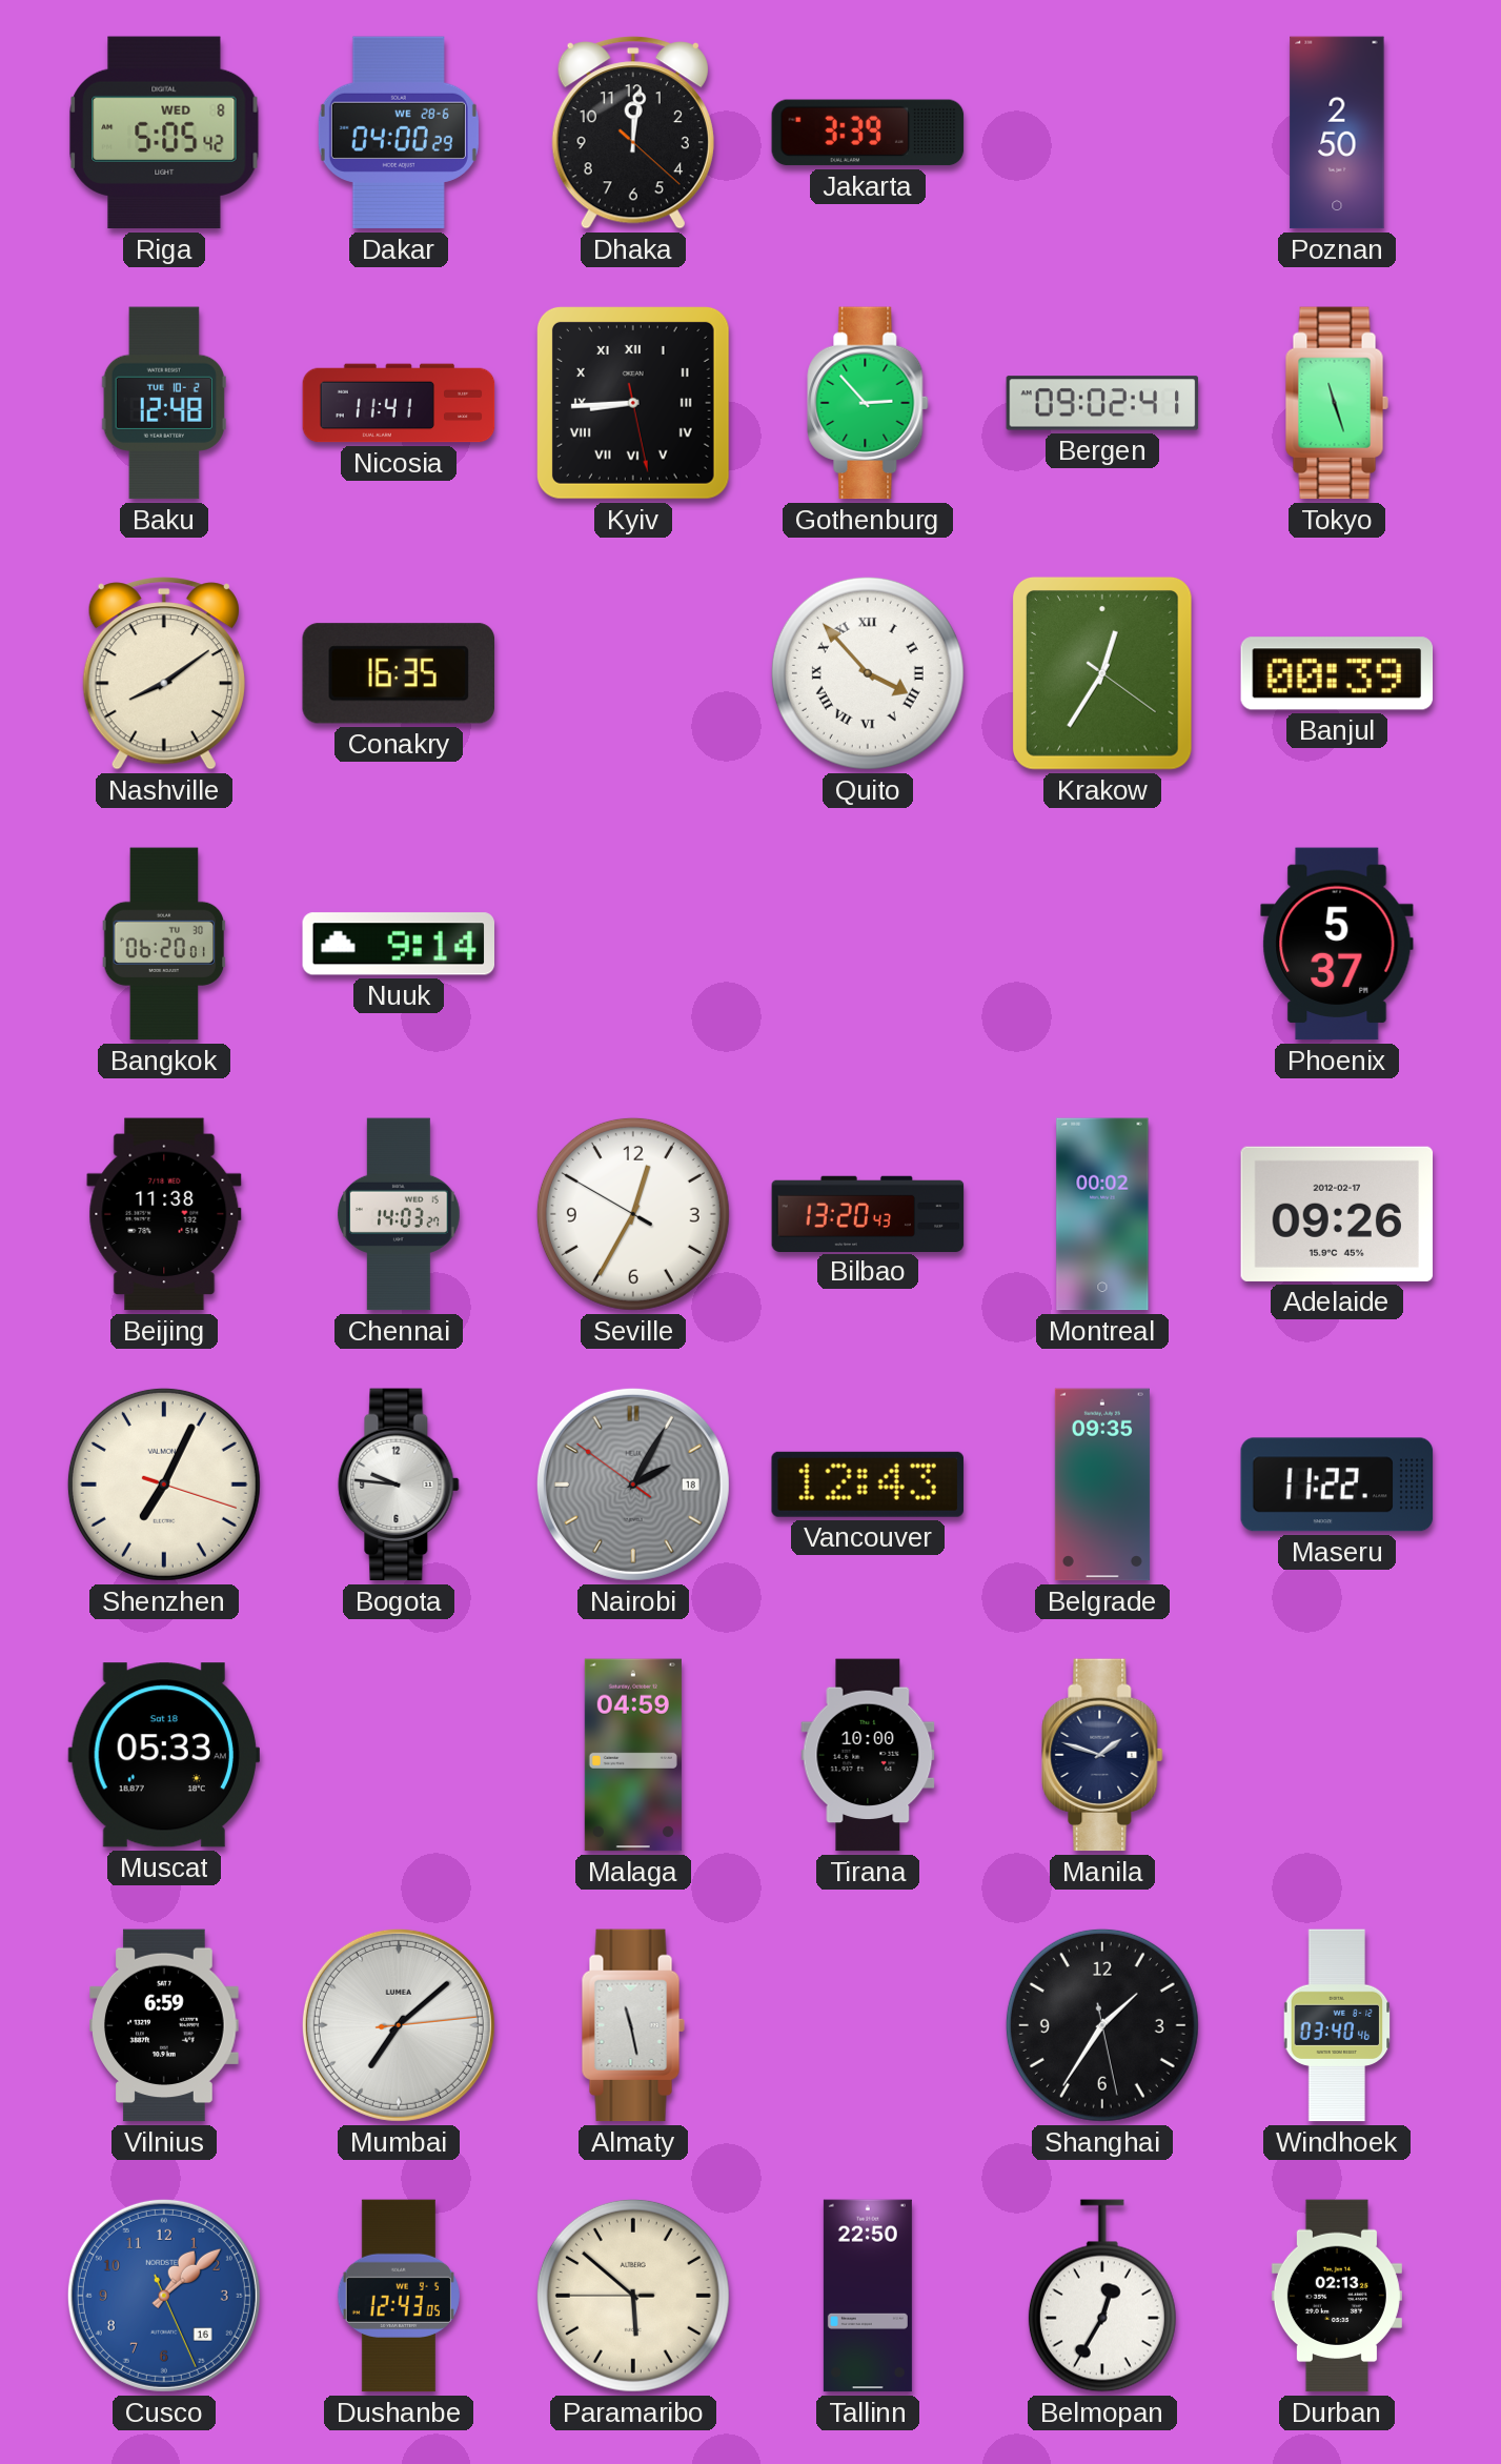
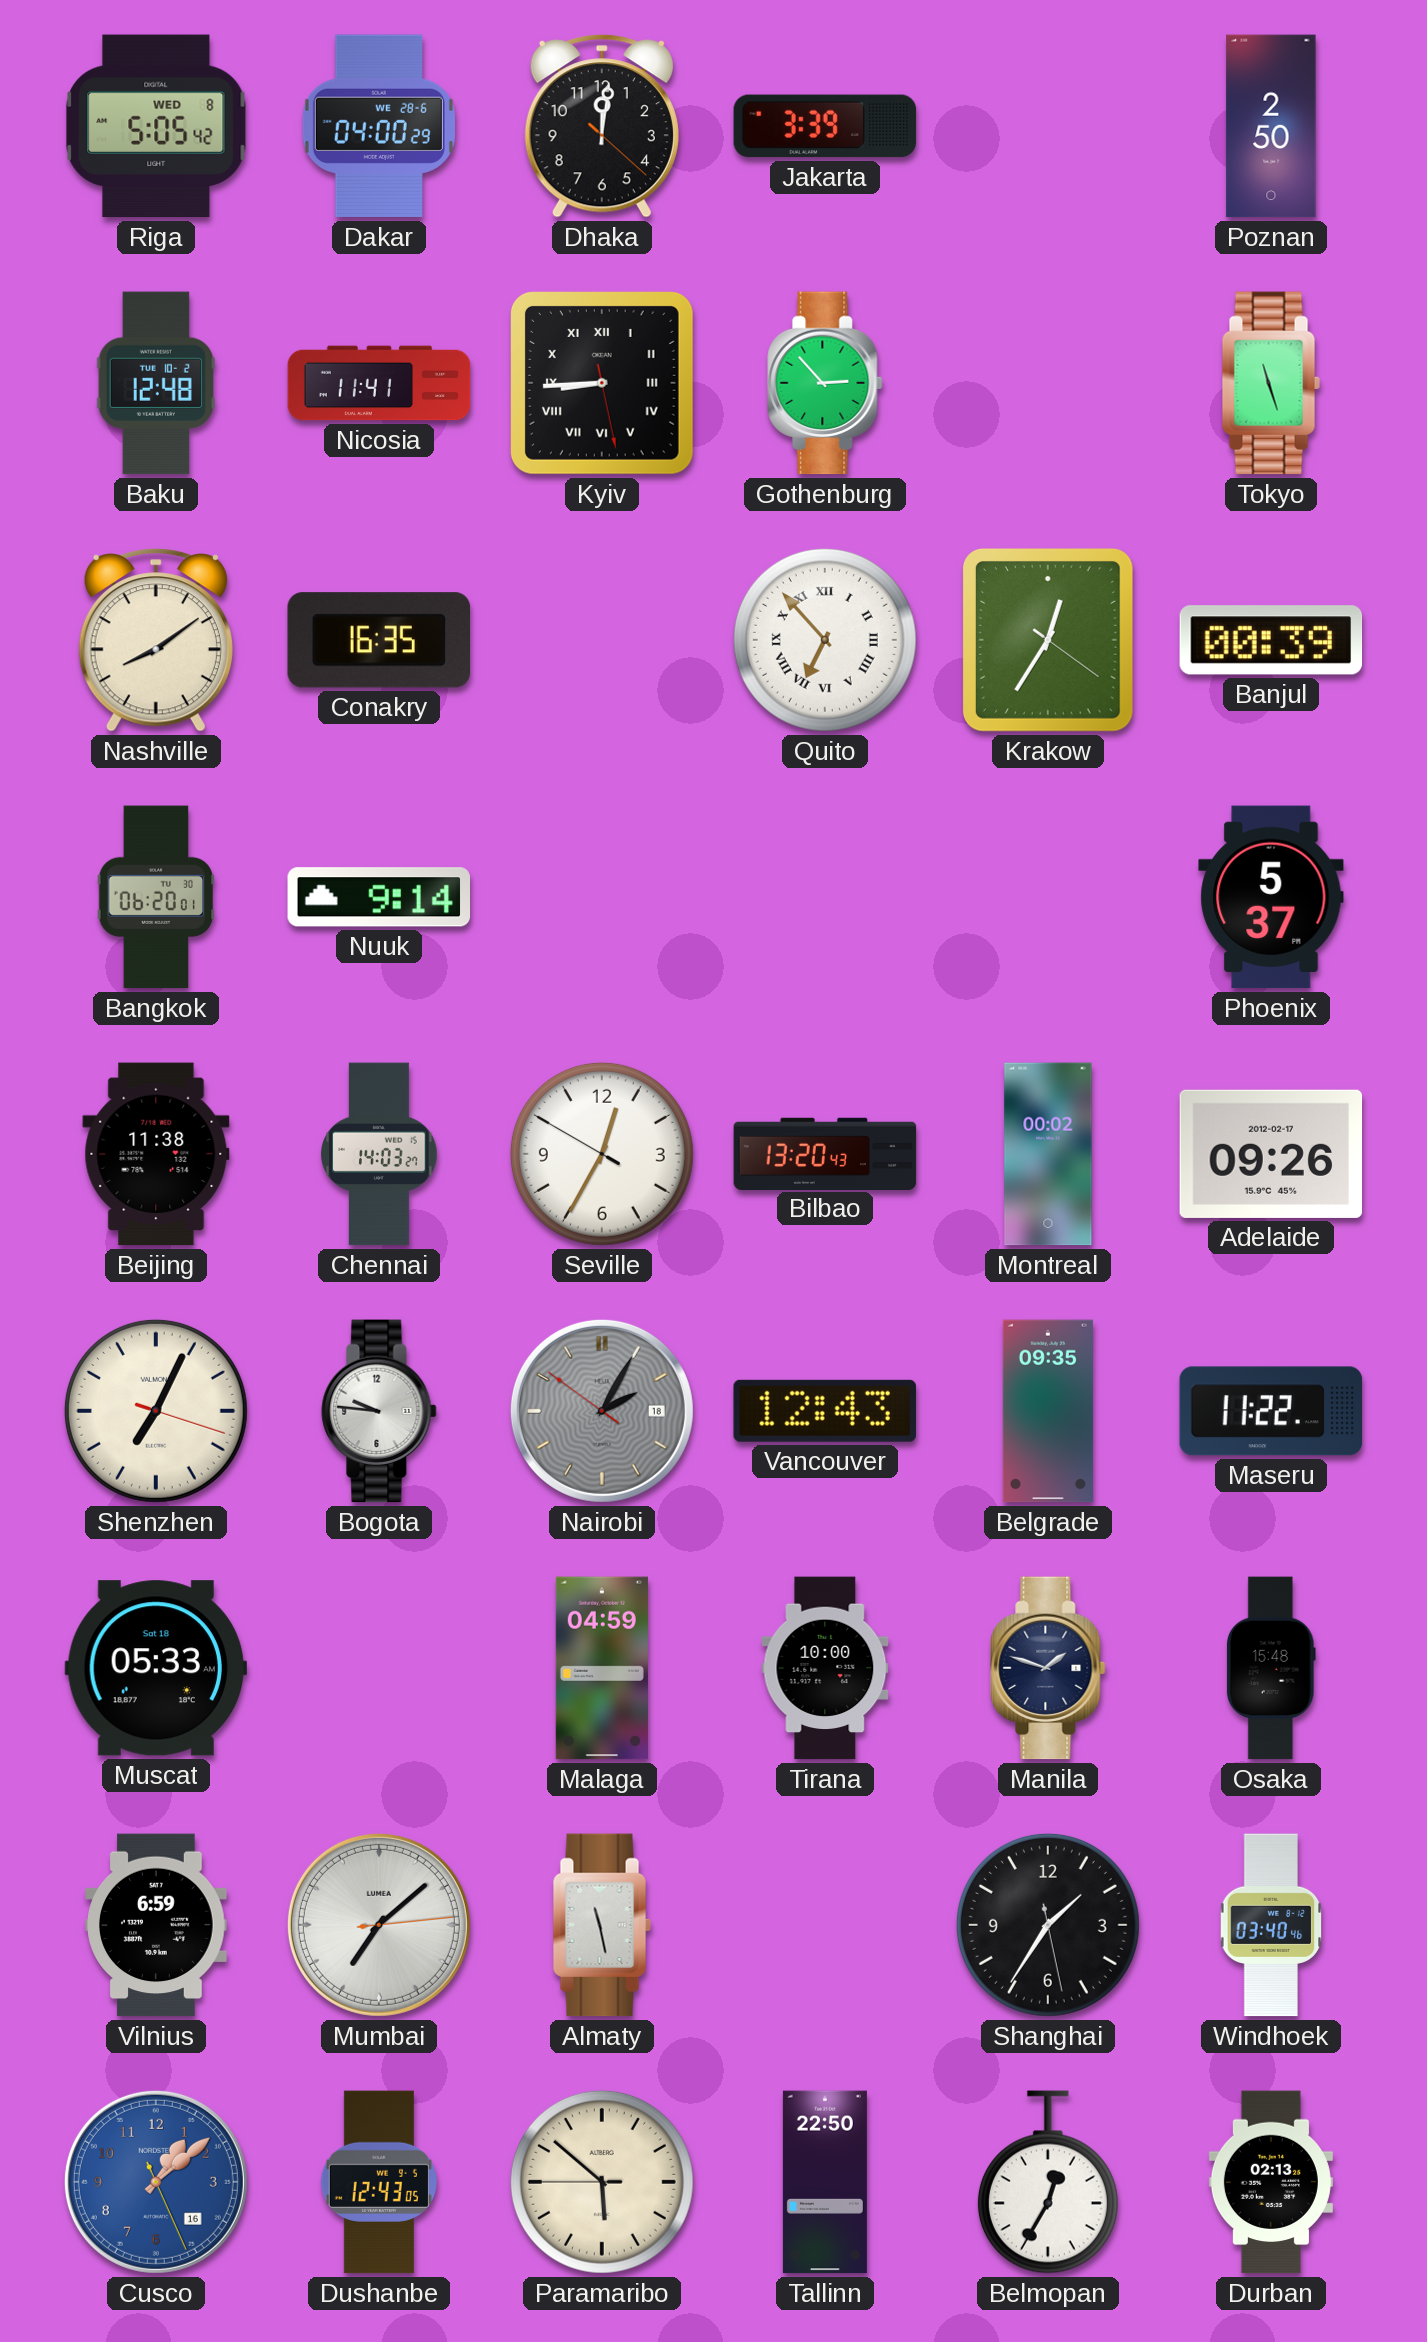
Bergen: 09:02 -> none (1102, 403)
Quito: 3:53 -> 6:53 (825, 640)
Osaka: none -> 15:48 (1271, 1668)
